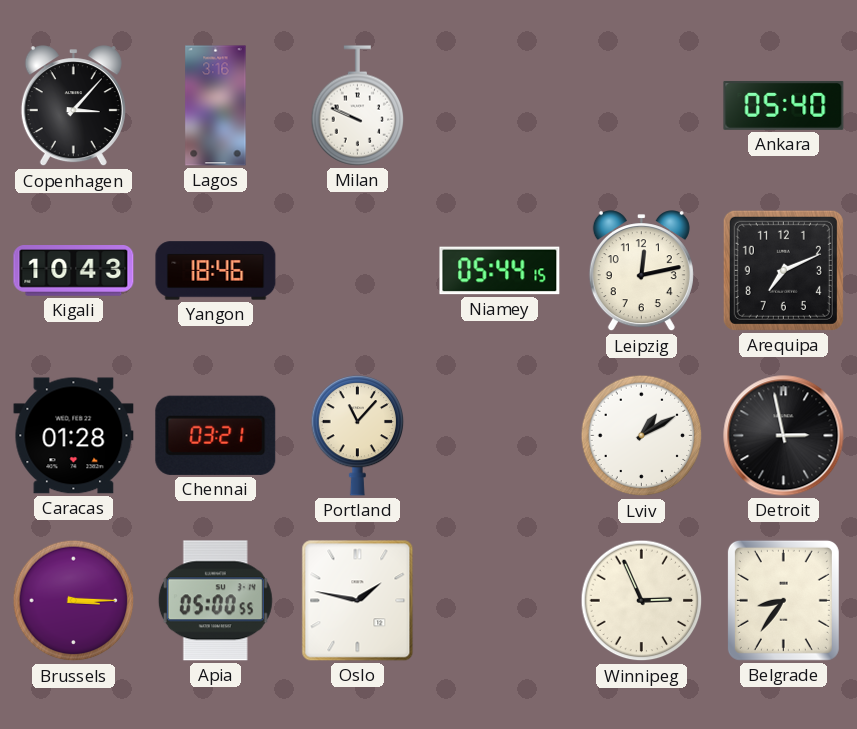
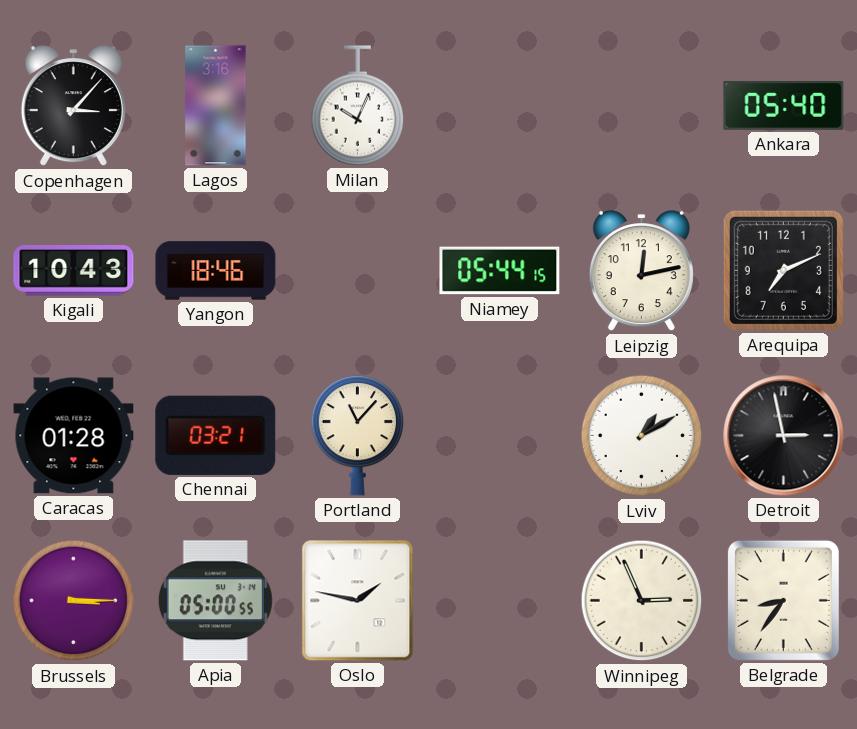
Milan: 9:49 -> 10:04 (358, 106)
